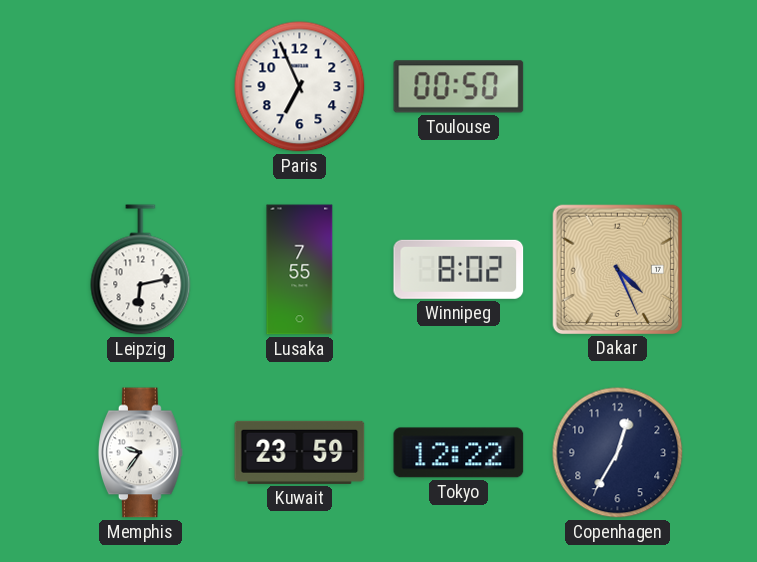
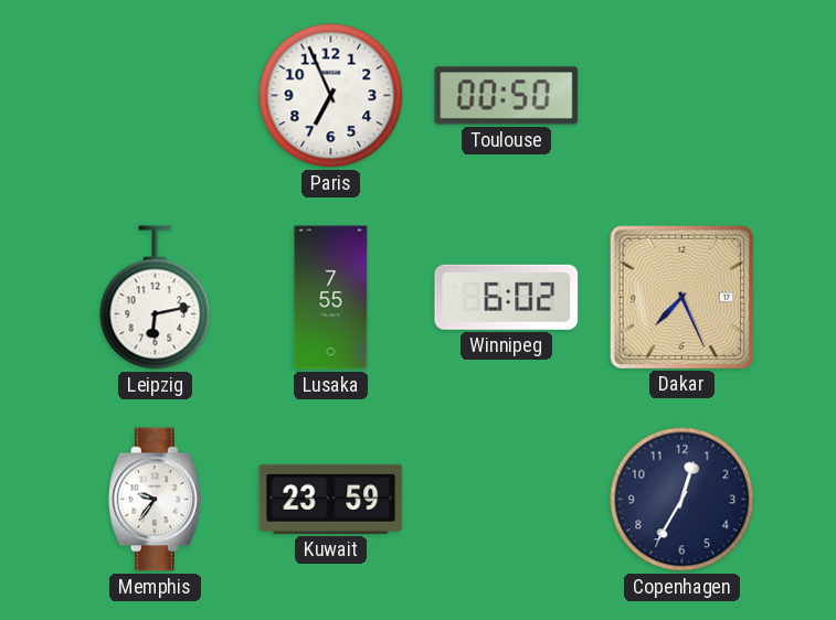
Winnipeg: 8:02 -> 6:02 (507, 297)
Dakar: 4:26 -> 7:26 (681, 297)
Tokyo: 12:22 -> none (459, 453)
